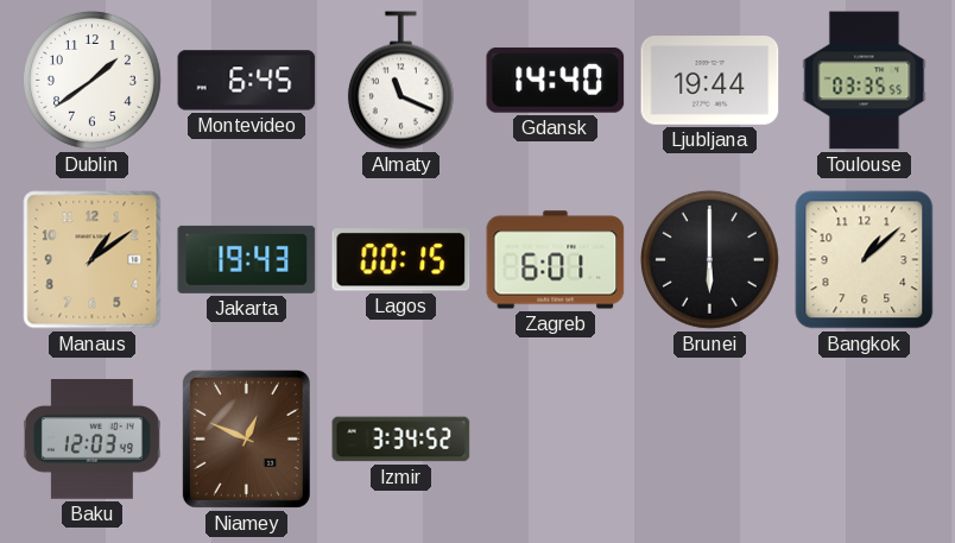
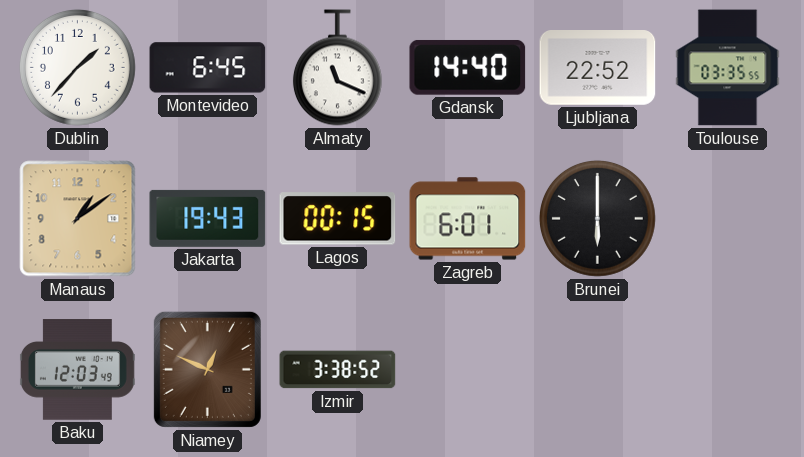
Dublin: 1:39 -> 1:37 (77, 67)
Ljubljana: 19:44 -> 22:52 (598, 68)
Bangkok: 1:08 -> none (865, 260)
Izmir: 3:34 -> 3:38 (338, 370)
